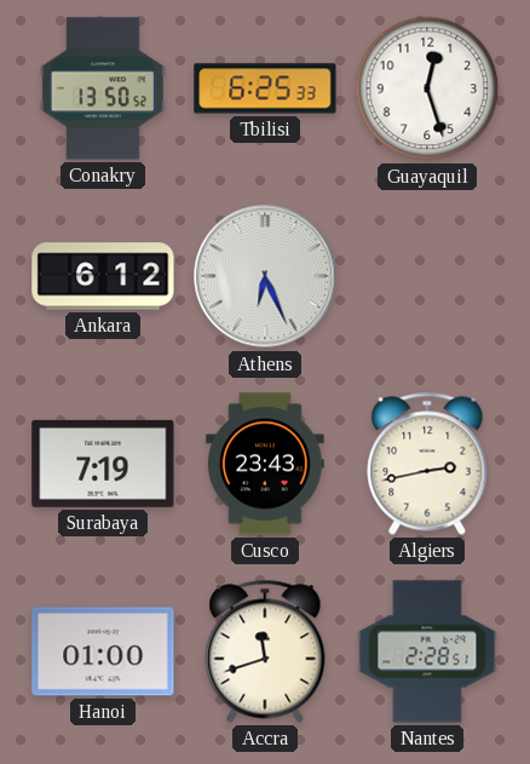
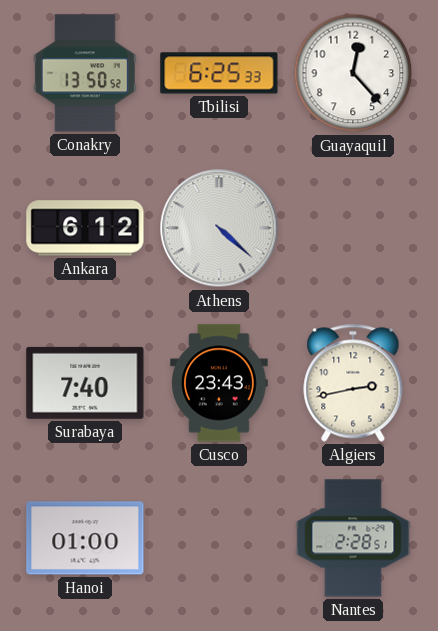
Guayaquil: 12:27 -> 12:23 (353, 73)
Athens: 6:26 -> 4:22 (219, 228)
Surabaya: 7:19 -> 7:40 (85, 383)
Accra: 11:42 -> none (265, 651)
